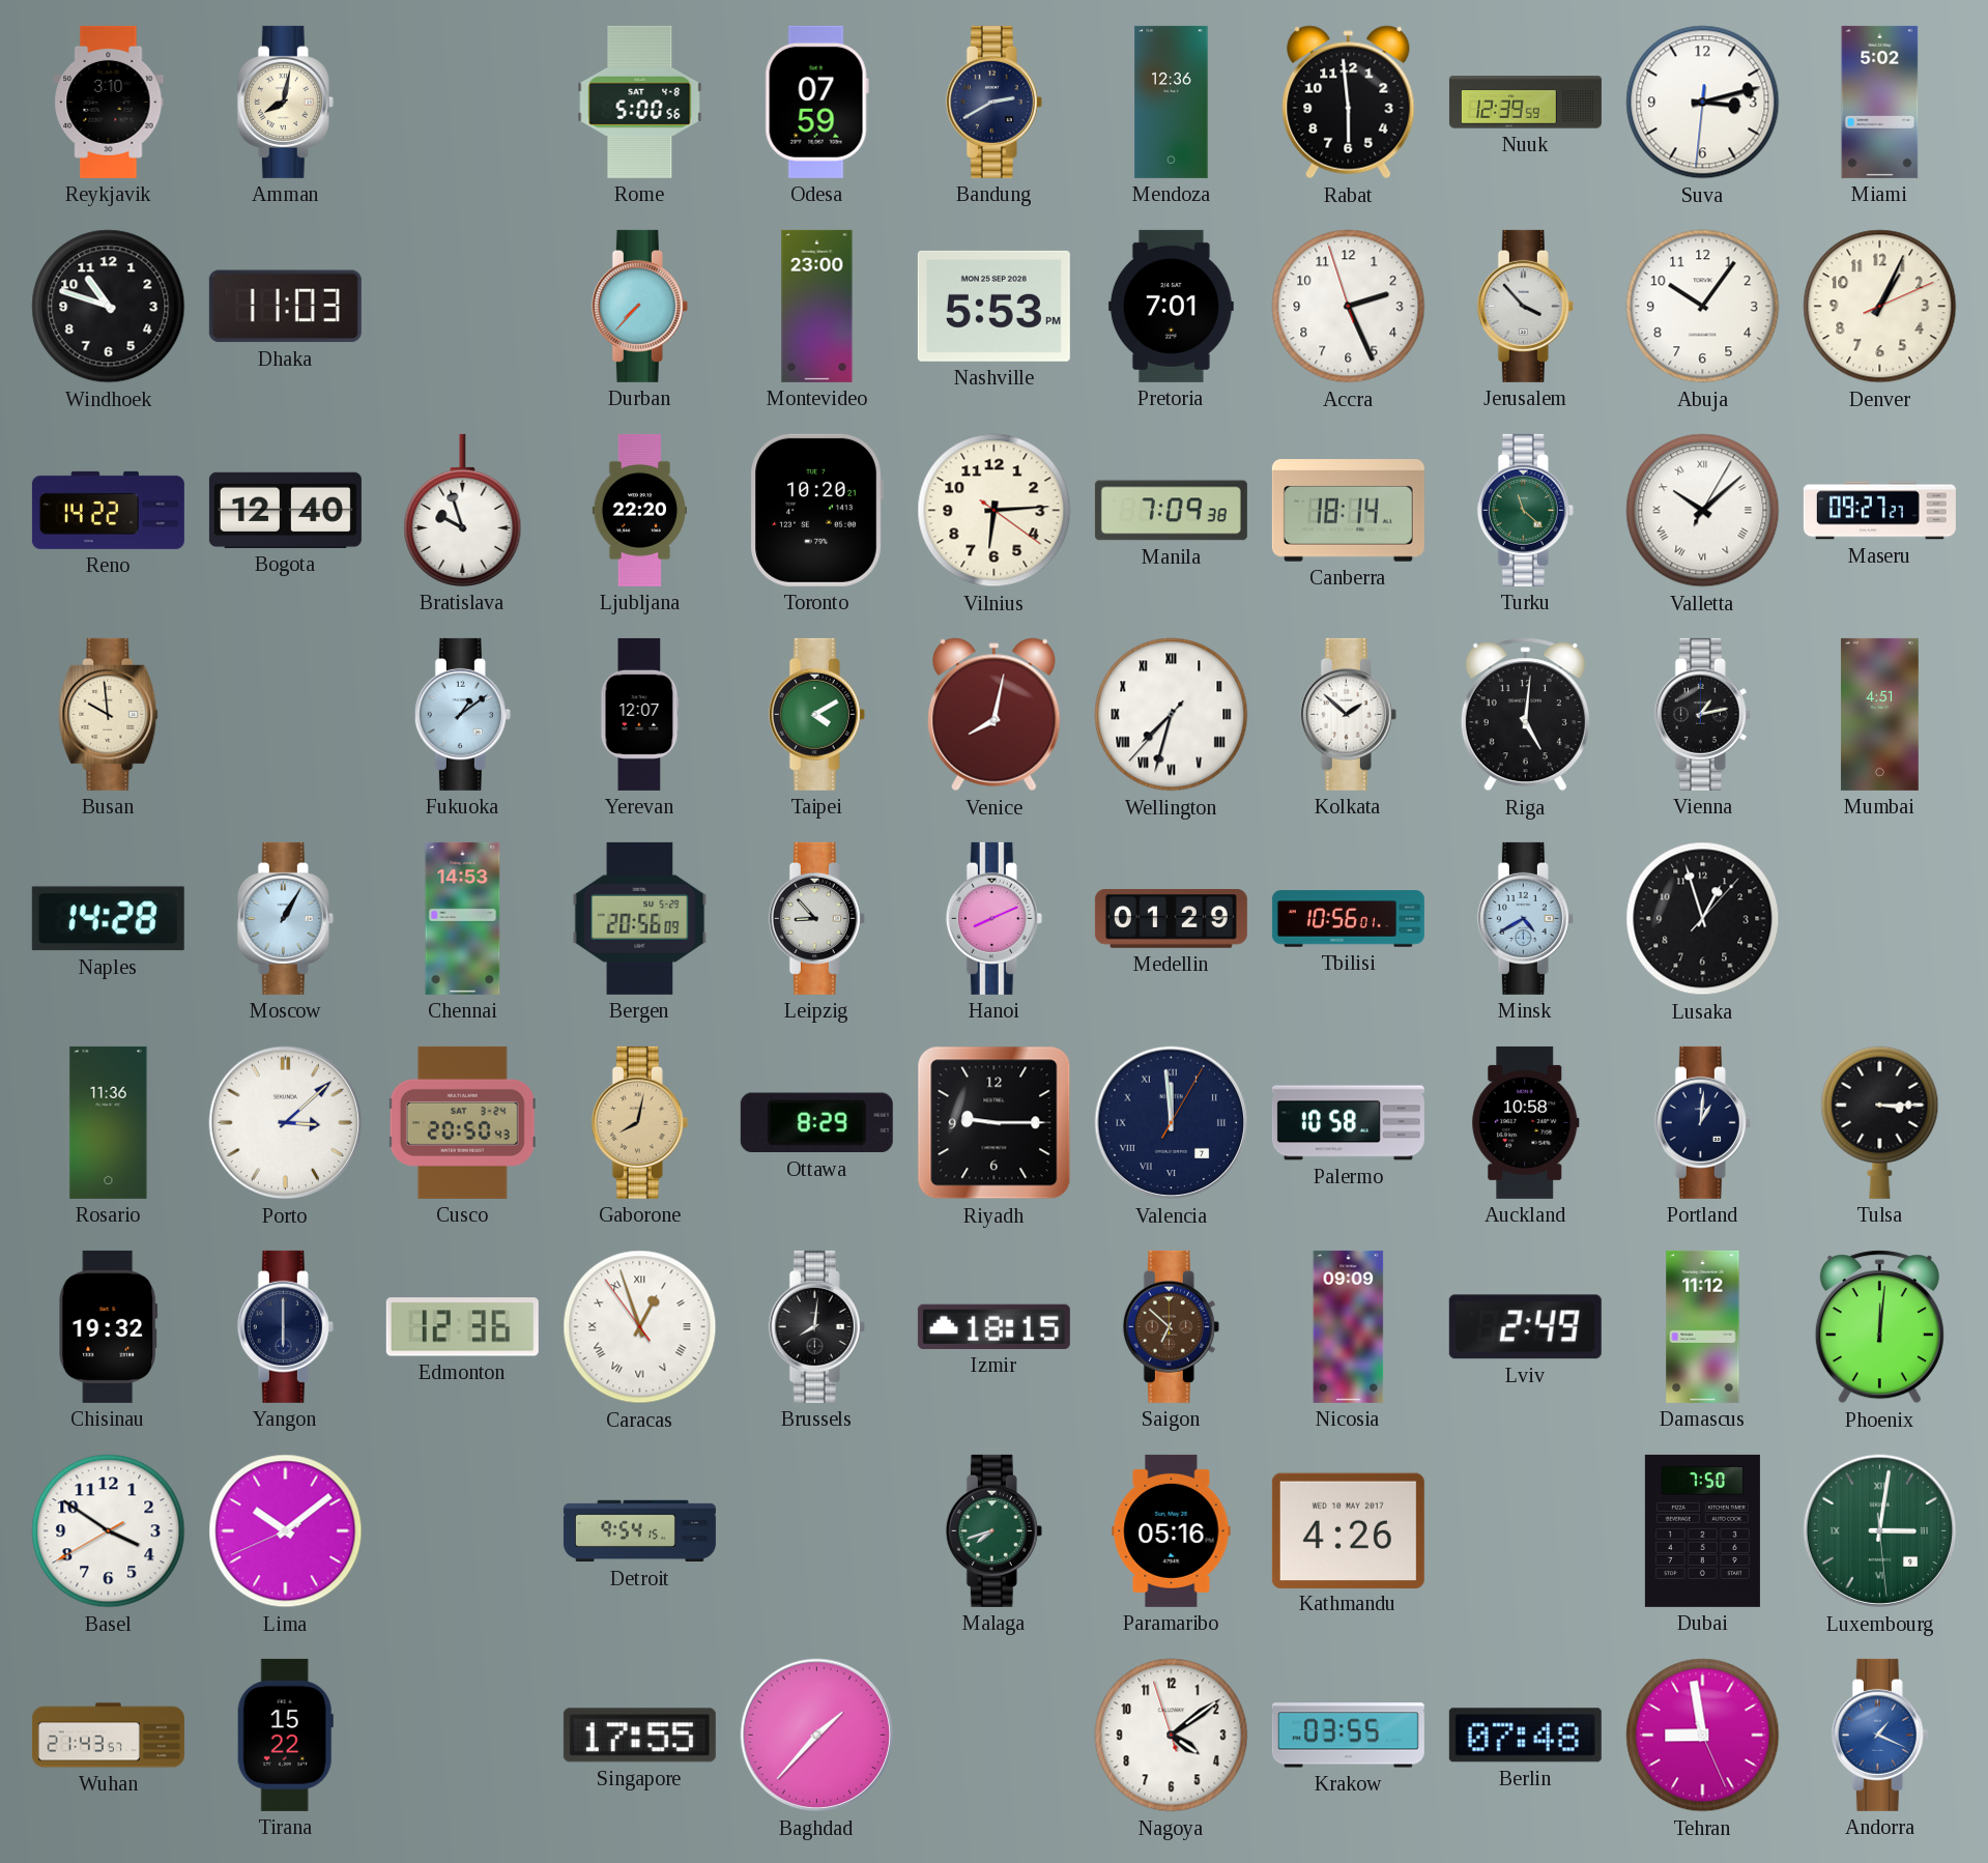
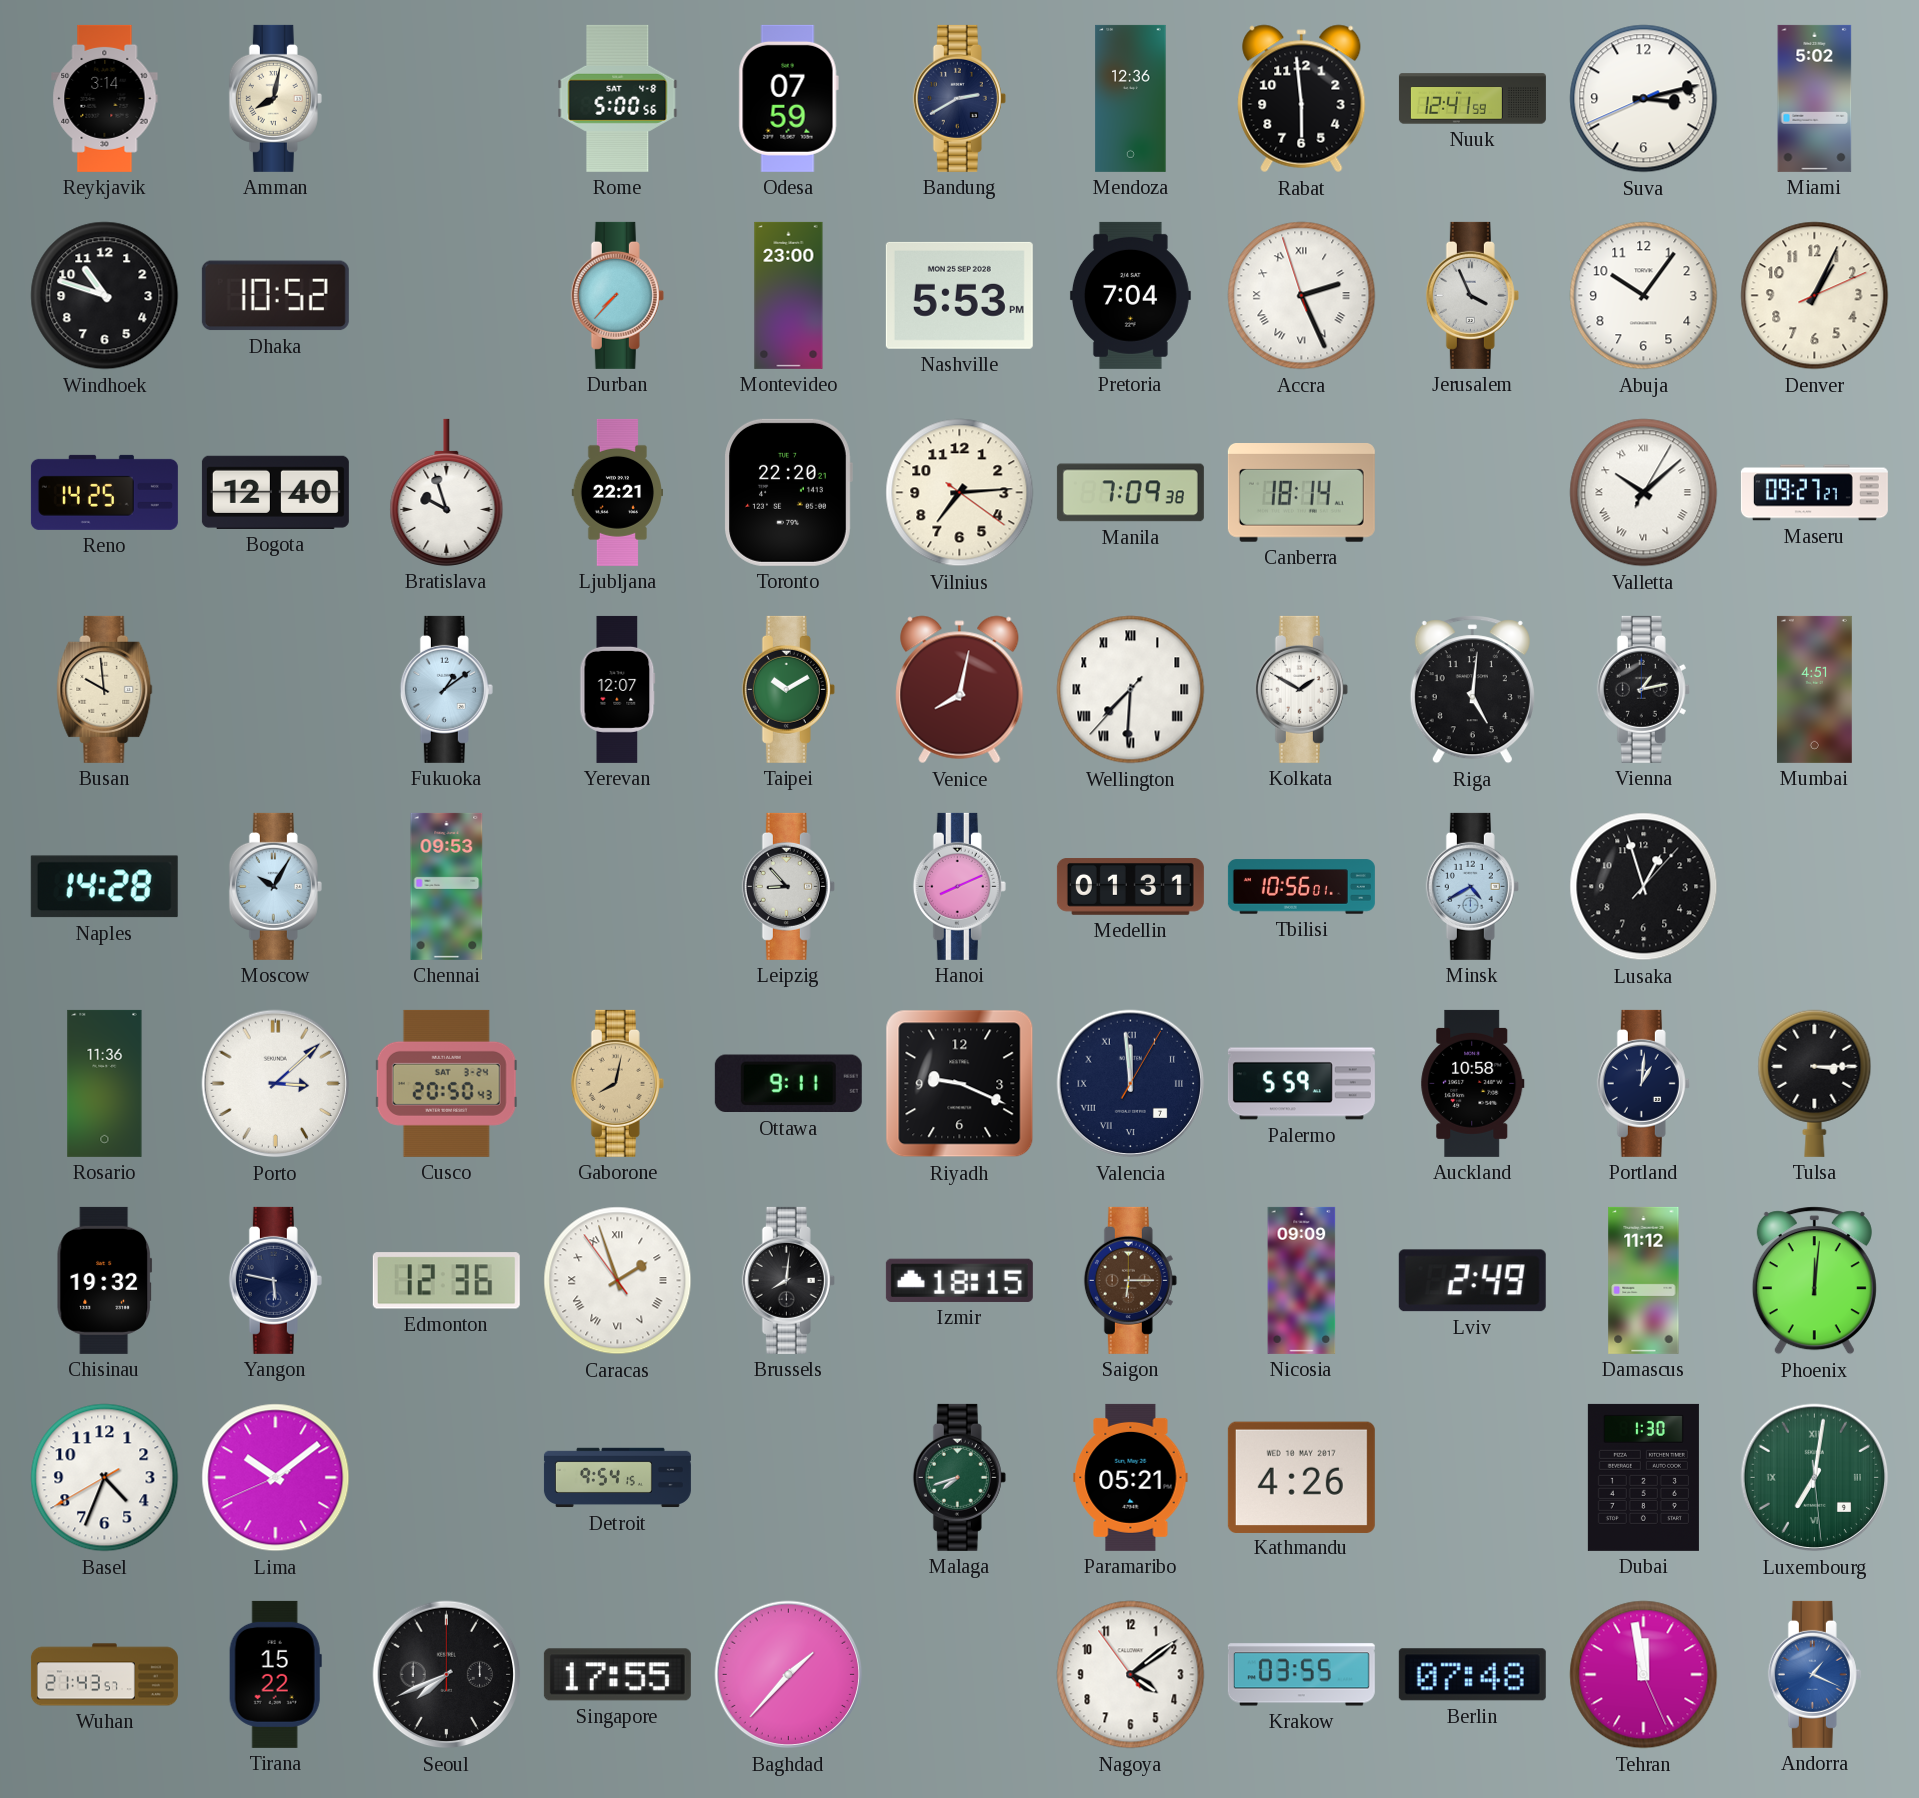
Reykjavik: 3:10 -> 3:14 (105, 98)
Nuuk: 12:39 -> 12:41 (1472, 99)
Suva: 3:12:31 -> 3:12:41 (1644, 99)
Dhaka: 11:03 -> 10:52 (275, 296)
Pretoria: 7:01 -> 7:04 (1130, 295)
Accra numerals: Arabic -> Roman (1302, 296)
Jerusalem: 3:53 -> 3:56 (1472, 295)
Reno: 14:22 -> 14:25 (104, 492)
Ljubljana: 22:20 -> 22:21 (617, 492)
Toronto: 10:20 -> 22:20 (788, 492)
Vilnius: 6:14 -> 7:14 (960, 493)
Turku: 11:22 -> none (1525, 510)
Taipei: 4:10 -> 10:10 (788, 689)
Wellington: 7:32 -> 7:30 (1131, 690)
Kolkata: 1:52 -> 1:50 (1301, 689)
Moscow: 1:05 -> 10:05 (275, 886)
Chennai: 14:53 -> 09:53 (447, 886)
Bergen: 20:56 -> none (640, 918)
Medellin: 01:29 -> 01:31 (1130, 887)
Ottawa: 8:29 -> 9:11 (788, 1084)
Riyadh: 9:15 -> 9:19 (960, 1084)
Palermo: 10:58 -> 5:59 (1301, 1084)
Yangon: 6:00 -> 5:47 (275, 1280)
Caracas: 12:56 -> 1:56 (618, 1281)
Saigon: 6:52 -> 6:15 (1130, 1280)
Basel: 3:50 -> 4:33 (105, 1478)
Paramaribo: 05:16 -> 05:21 (1131, 1477)
Dubai: 7:50 -> 1:30 (1643, 1477)
Luxembourg: 3:01 -> 7:01 (1815, 1478)
Seoul: none -> 7:41 (447, 1675)
Nagoya: 4:08:57 -> 4:08:54 (1131, 1675)
Tehran: 8:58 -> 11:58 (1644, 1675)
